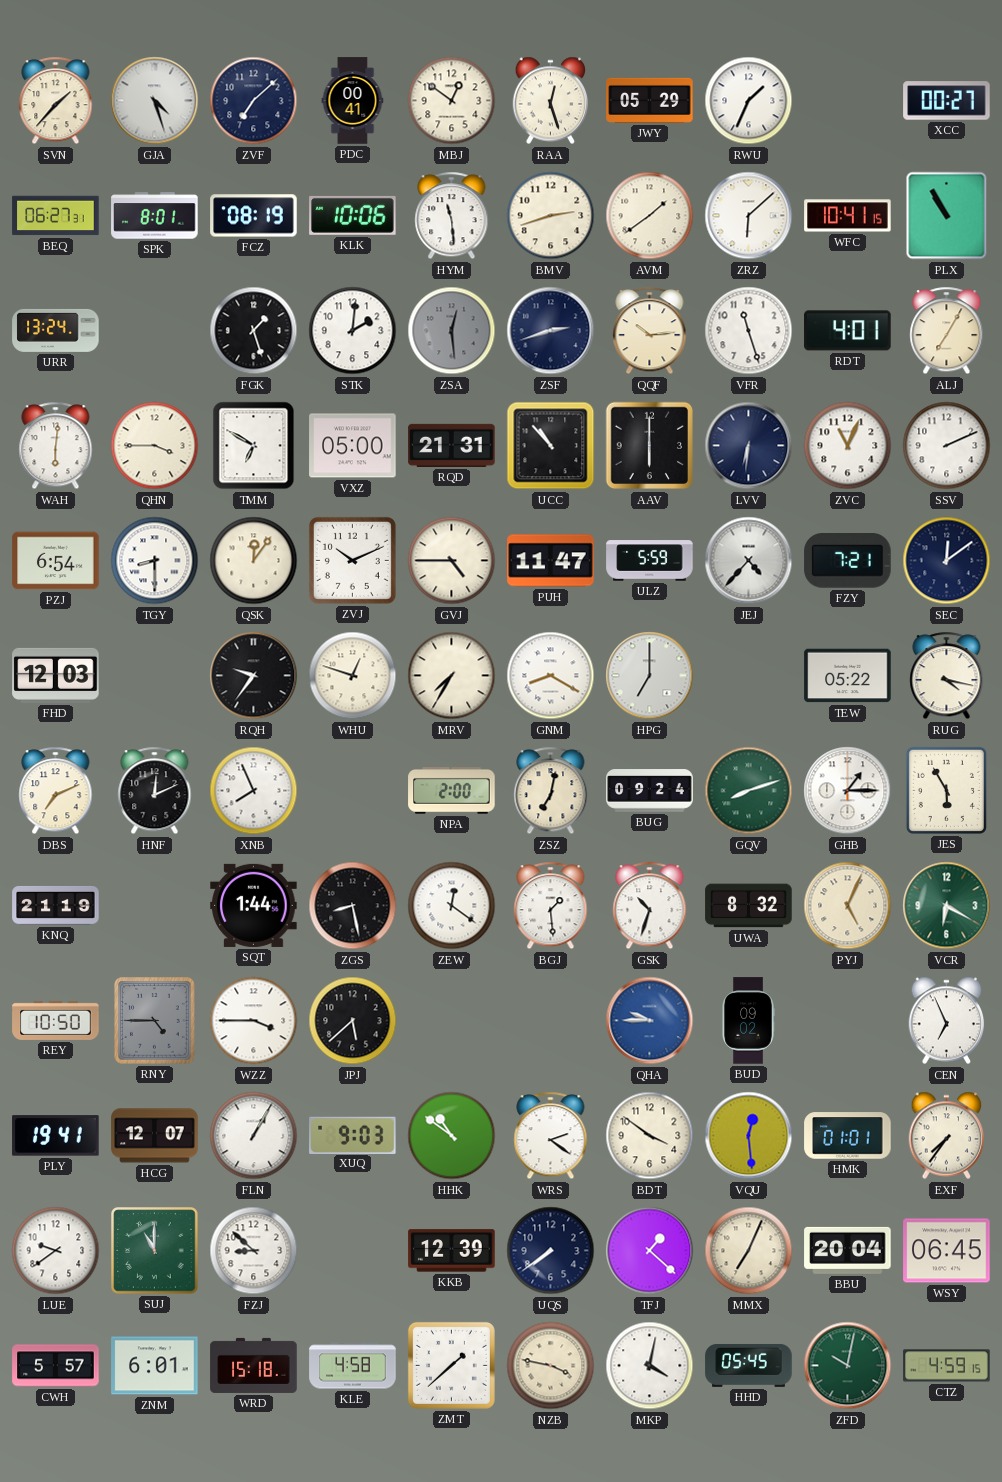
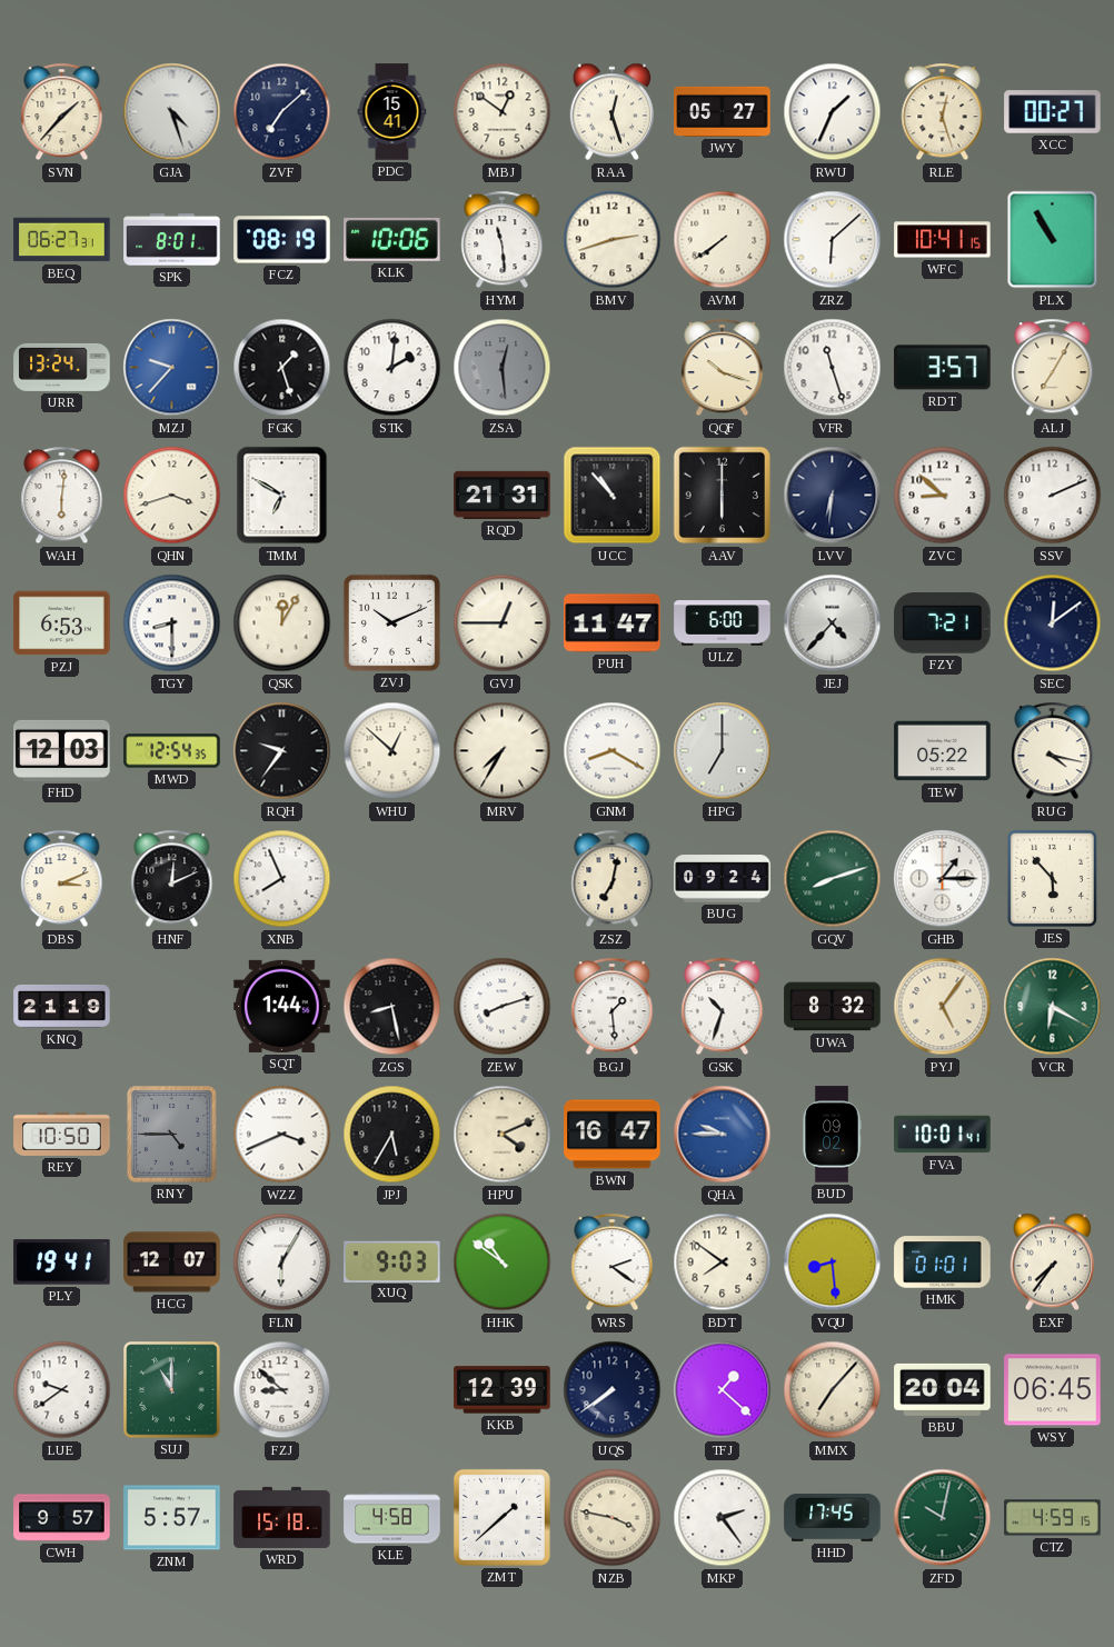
PDC: 00:41 -> 15:41 (392, 112)
JWY: 05:29 -> 05:27 (723, 111)
RLE: none -> 12:27 (943, 112)
AVM: 1:39 -> 7:39 (723, 240)
MZJ: none -> 9:37 (172, 368)
ZSF: 2:42 -> none (551, 331)
QQF: 10:14 -> 10:18 (723, 368)
RDT: 4:01 -> 3:57 (943, 368)
QHN: 3:45 -> 3:42 (172, 496)
VXZ: 05:00 -> none (353, 446)
ZVC: 11:04 -> 8:52 (943, 496)
PZJ: 6:54 -> 6:53 (62, 623)
QSK: 12:06 -> 12:05 (282, 623)
GVJ: 4:45 -> 12:45 (503, 623)
ULZ: 5:59 -> 6:00 (723, 623)
MWD: none -> 12:54 (172, 751)
WHU: 12:48 -> 12:52 (392, 751)
DBS: 7:11 -> 3:11 (62, 879)
NPA: 2:00 -> none (452, 791)
JES: 5:55 -> 5:53 (1052, 878)
ZEW: 12:21 -> 8:12 (503, 1007)
PYJ: 5:04 -> 5:06 (943, 1007)
WZZ: 3:45 -> 3:41 (282, 1135)
JPJ: 5:38 -> 5:35 (392, 1135)
HPU: none -> 4:11 (503, 1135)
BWN: none -> 16:47 (613, 1135)
FVA: none -> 10:01 (943, 1135)
CEN: 6:56 -> none (947, 1021)
FLN: 1:05 -> 6:05 (282, 1262)
BDT: 3:51 -> 7:51 (723, 1262)
VQU: 12:29 -> 8:29 (833, 1262)
MMX: 7:04 -> 7:07 (833, 1390)
CWH: 5:57 -> 9:57 (62, 1518)
ZNM: 6:01 -> 5:57 (172, 1518)
MKP: 4:02 -> 2:24 (723, 1518)
HHD: 05:45 -> 17:45 (833, 1517)
